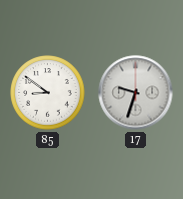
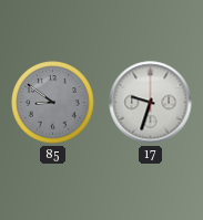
85 dial: white -> grey (53, 103)
